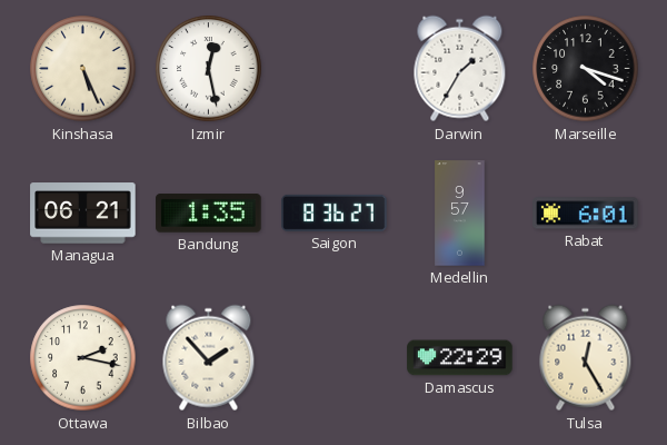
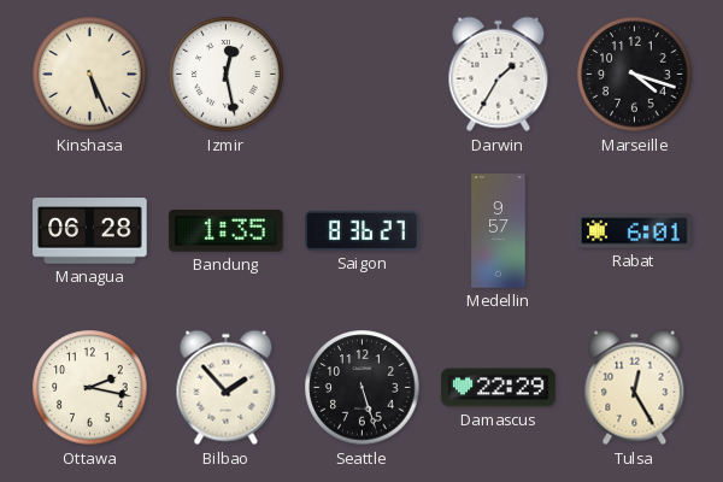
Managua: 06:21 -> 06:28 (90, 231)
Seattle: none -> 5:27 (363, 388)
